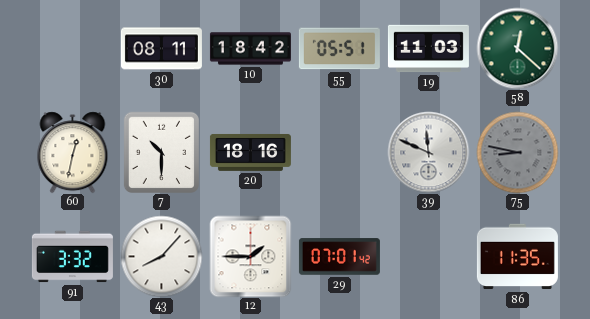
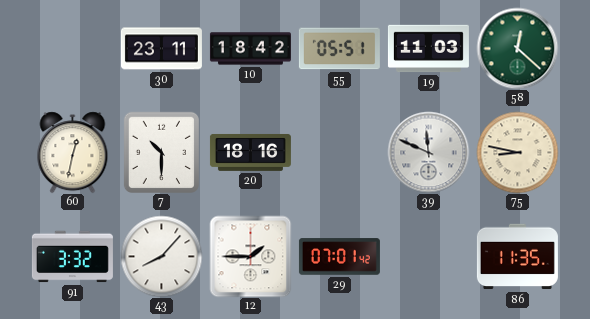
30: 08:11 -> 23:11 (161, 49)
75 dial: grey -> cream (517, 152)
